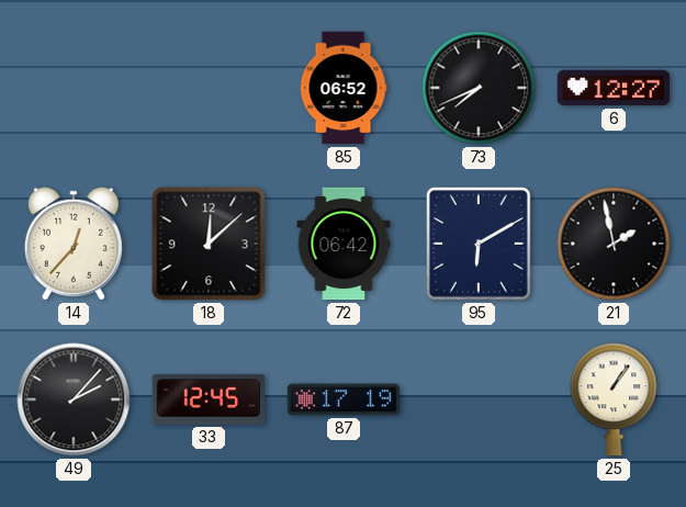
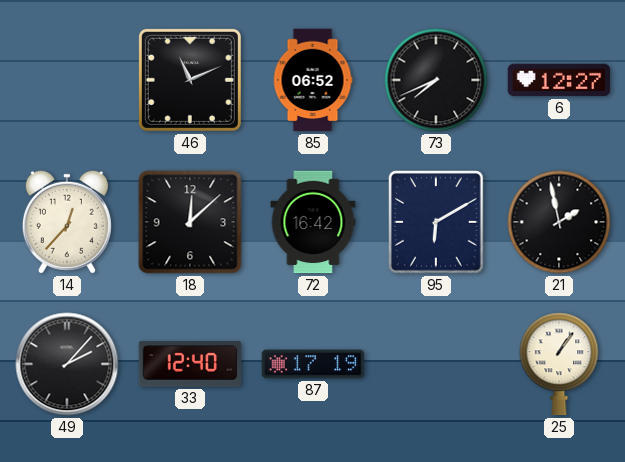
46: none -> 11:11 (190, 80)
72: 06:42 -> 16:42 (313, 222)
33: 12:45 -> 12:40 (190, 364)
